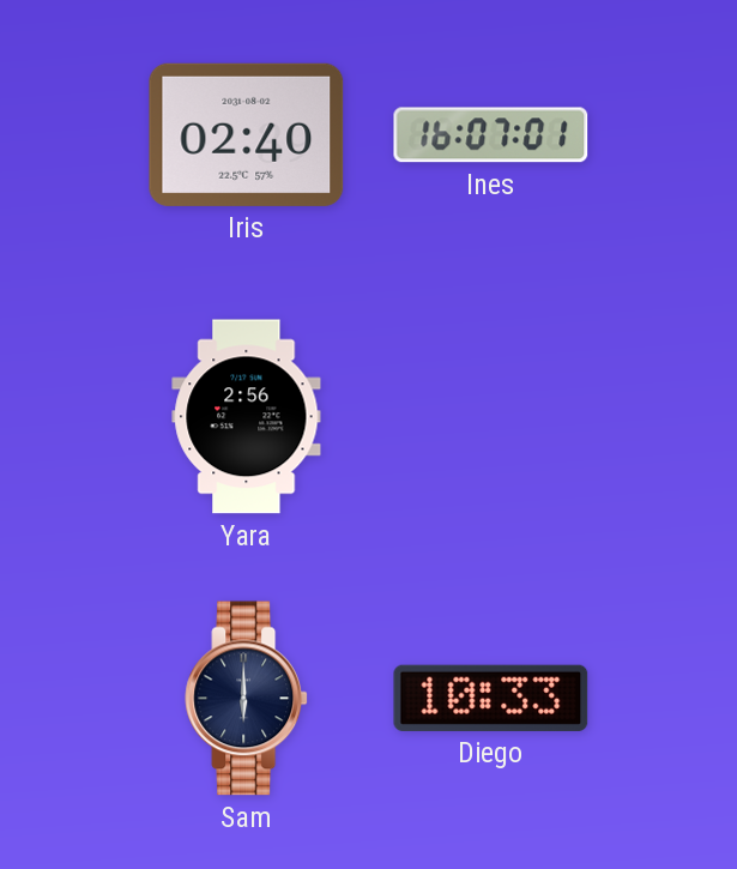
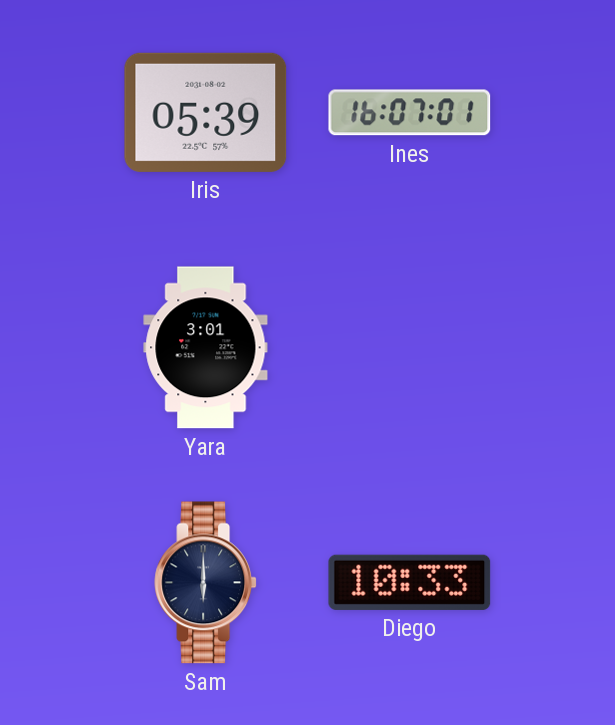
Iris: 02:40 -> 05:39 (206, 112)
Yara: 2:56 -> 3:01 (206, 348)
